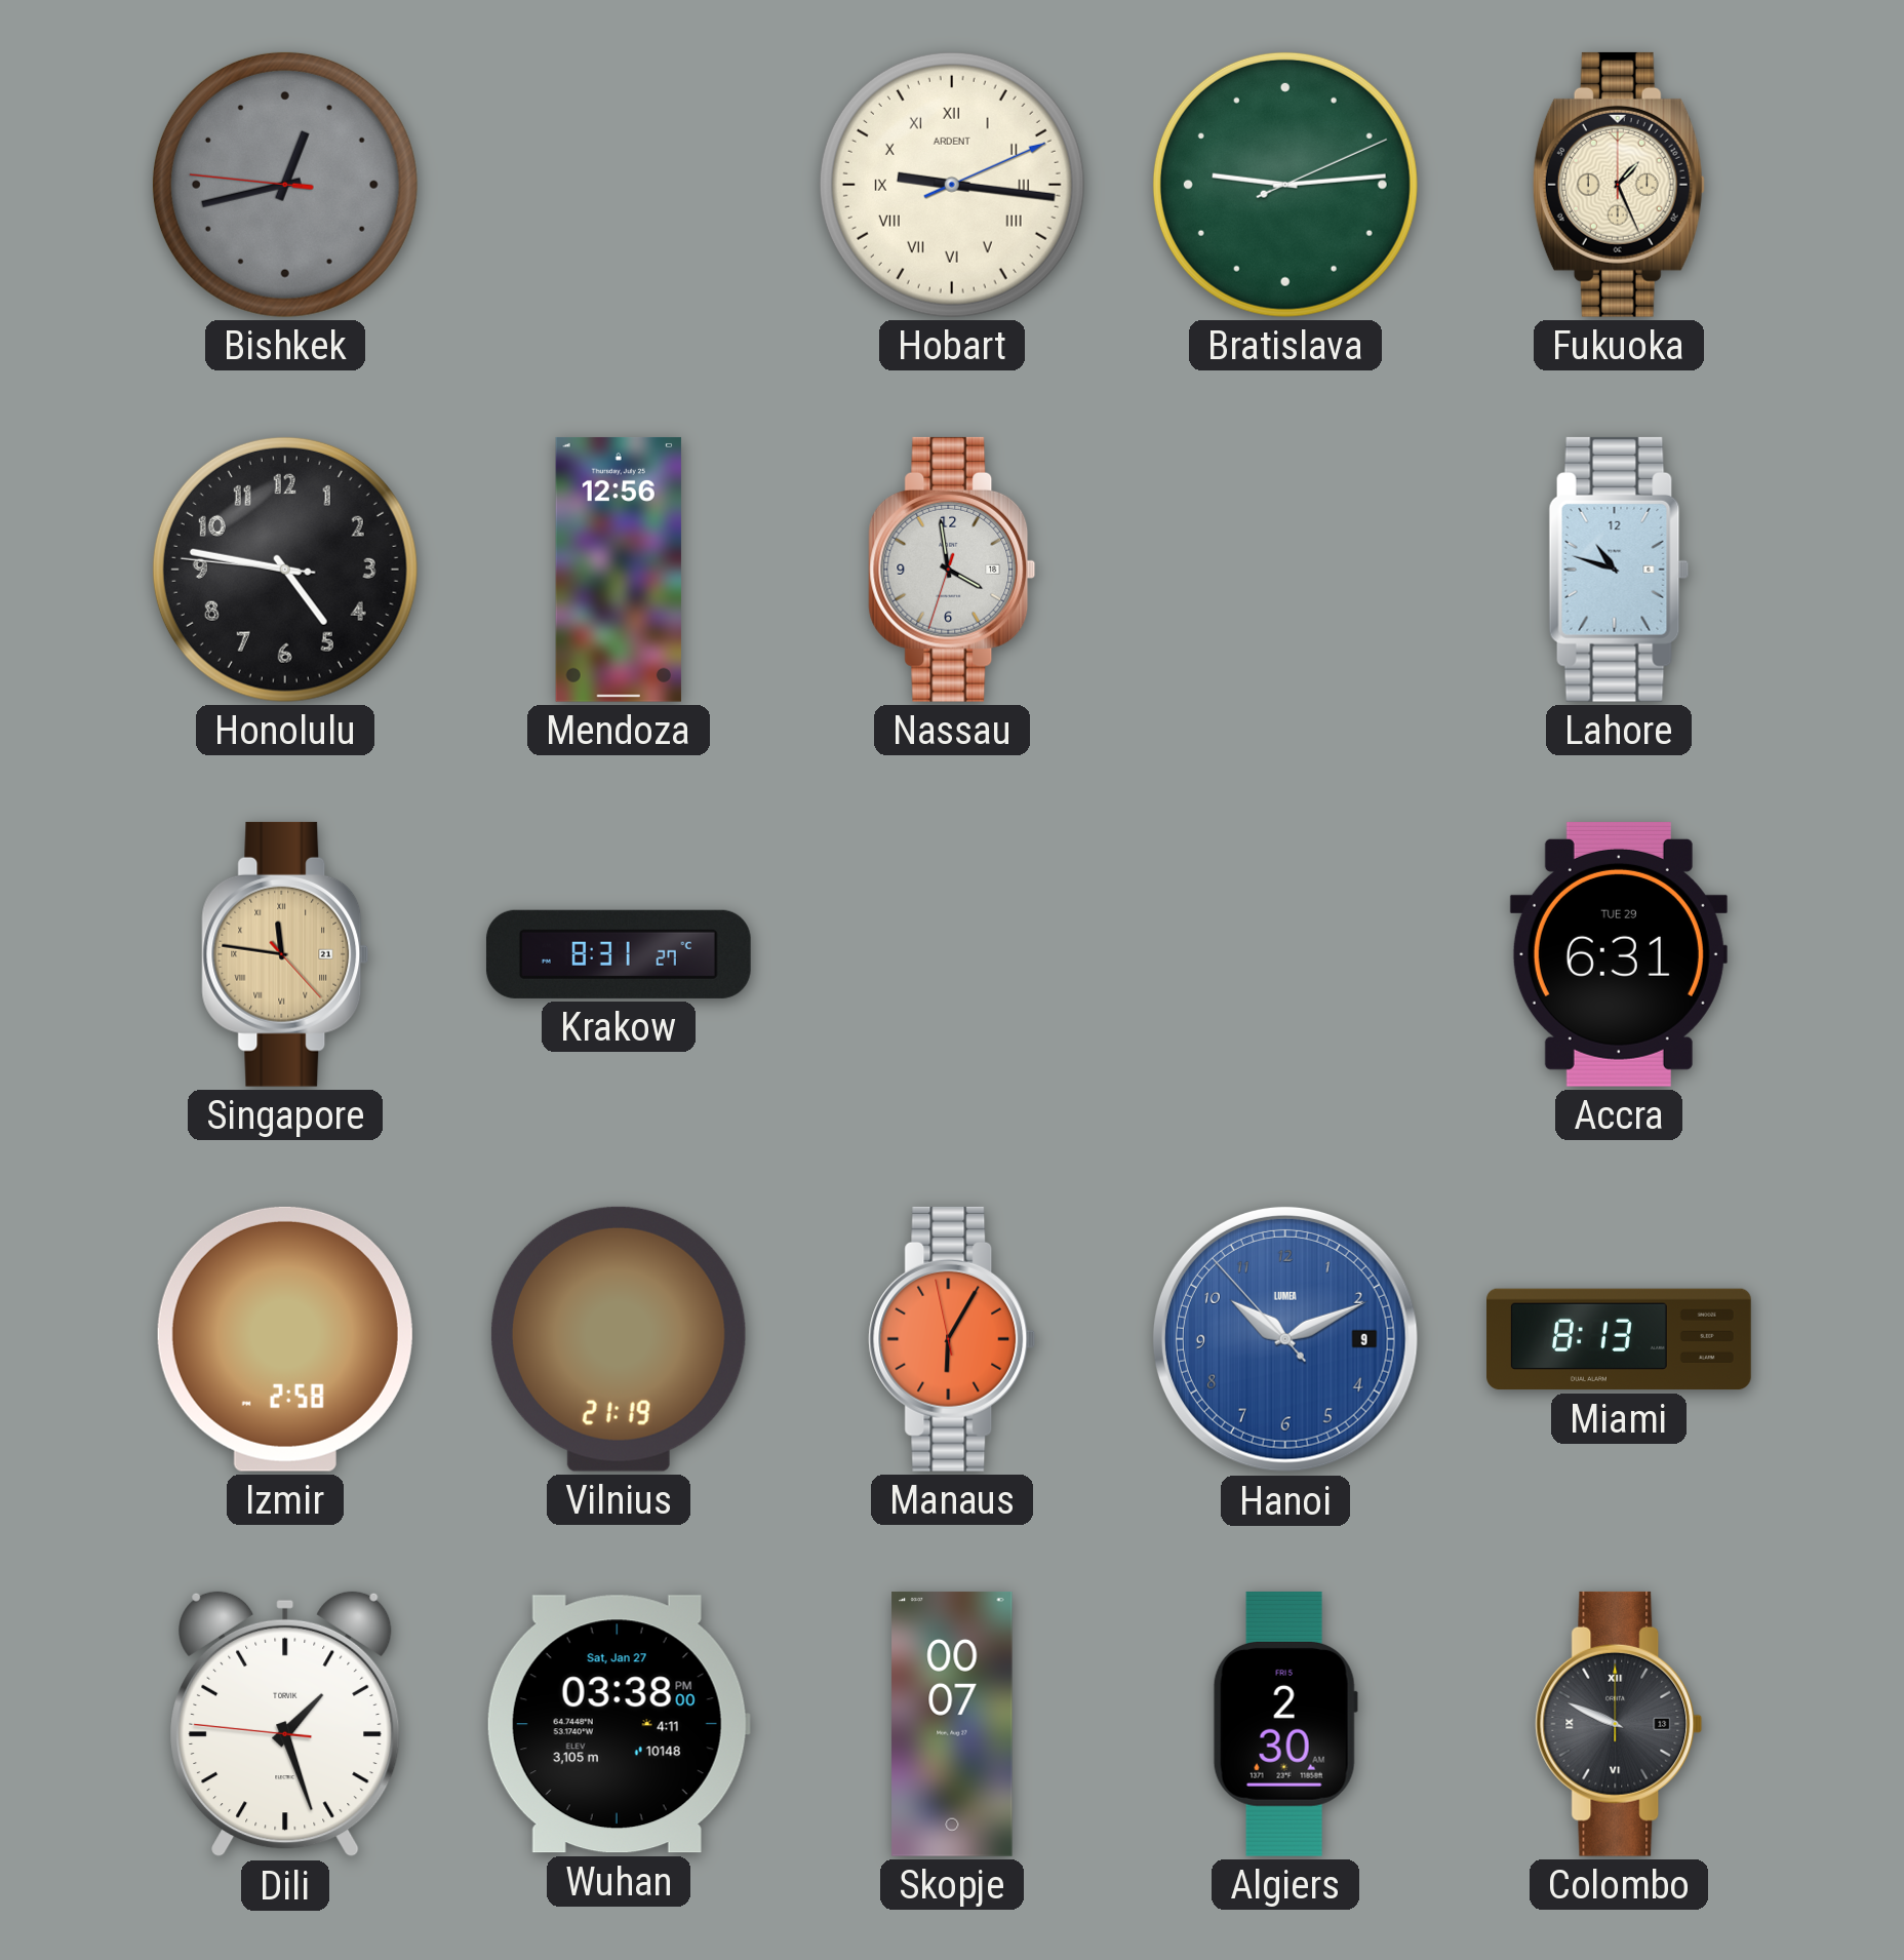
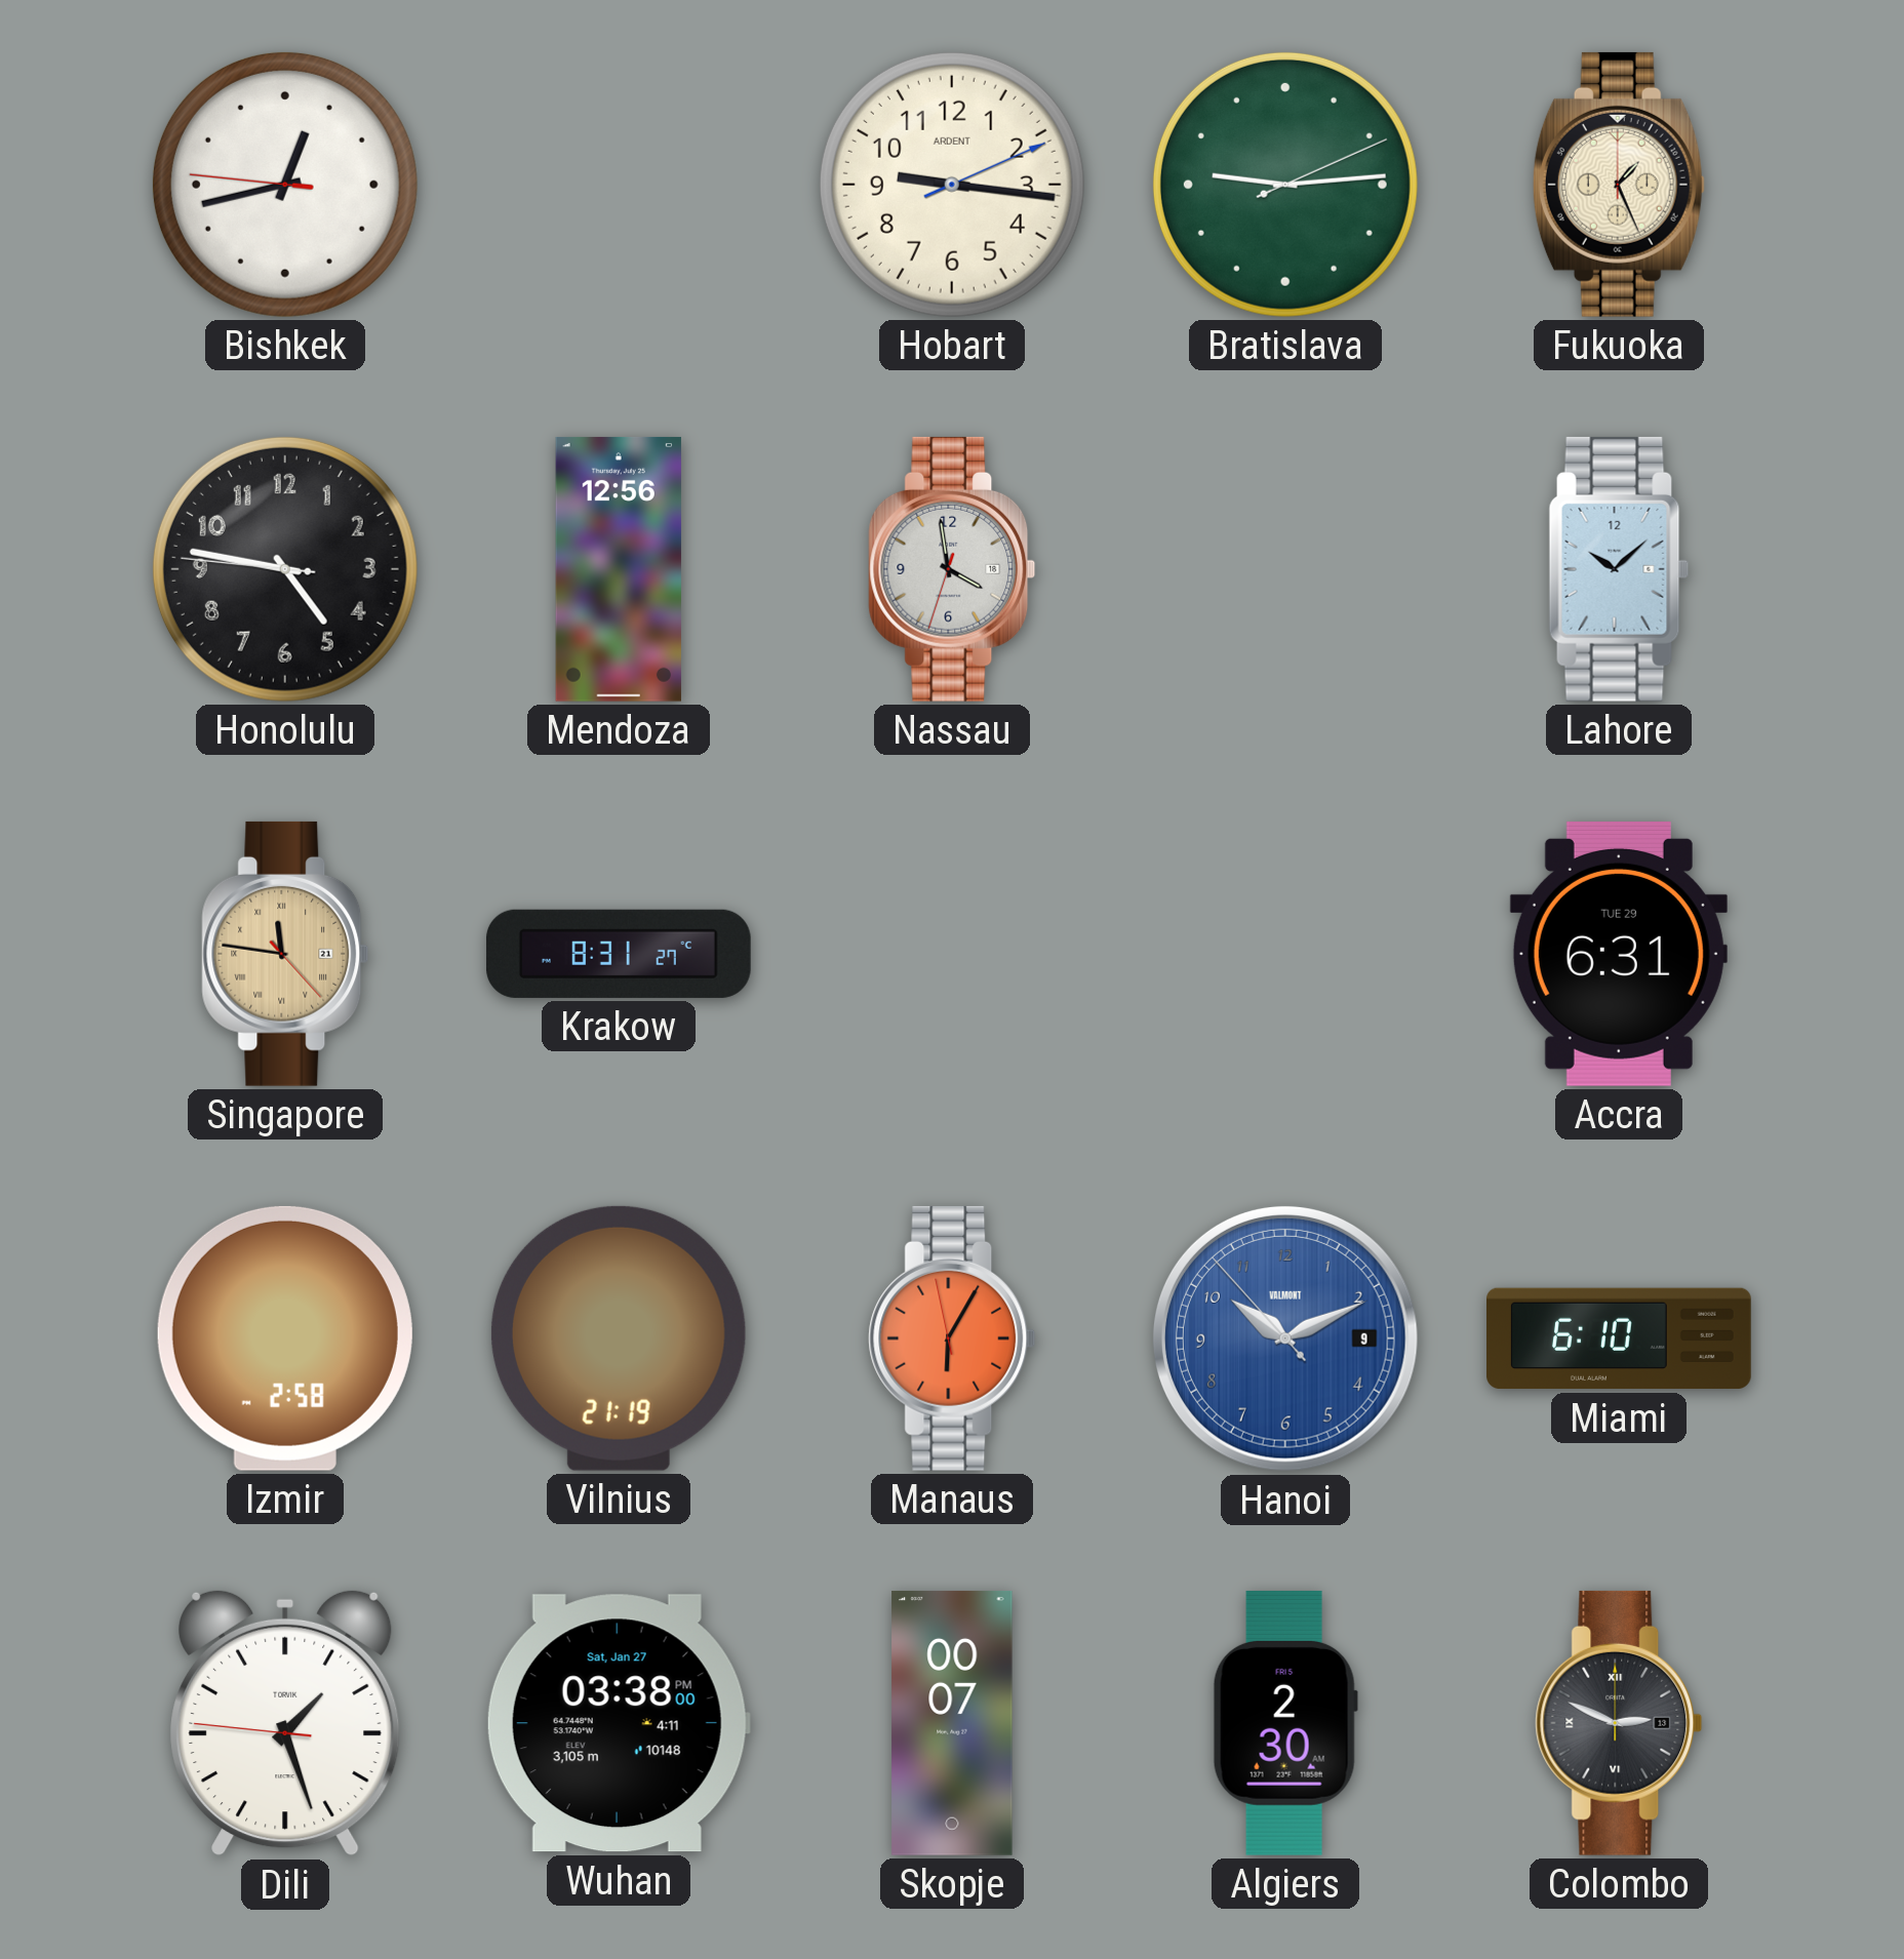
Bishkek dial: grey -> white (285, 185)
Hobart numerals: Roman -> Arabic (952, 185)
Lahore: 10:48 -> 10:08 (1619, 569)
Hanoi brand: LUMEA -> VALMONT (1285, 1338)
Miami: 8:13 -> 6:10 (1620, 1338)
Colombo: 9:49 -> 2:49 (1619, 1723)
